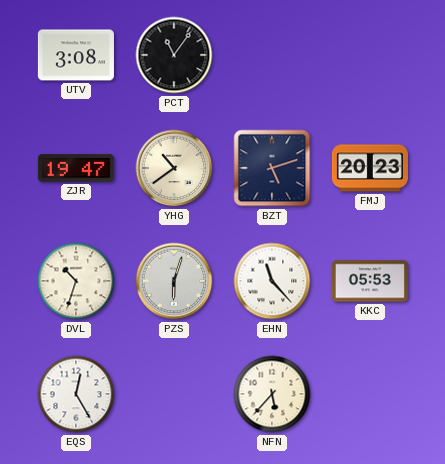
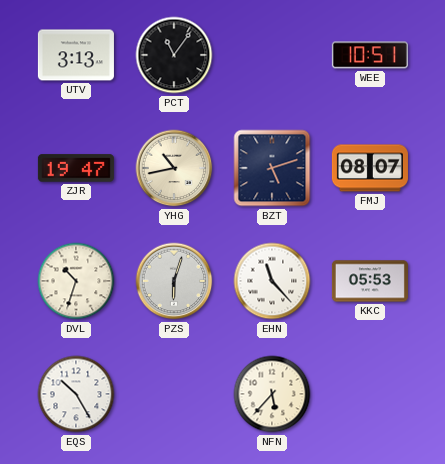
UTV: 3:08 -> 3:13 (76, 55)
WEE: none -> 10:51 (370, 55)
YHG: 10:39 -> 10:43 (174, 168)
FMJ: 20:23 -> 08:07 (370, 168)
EQS: 12:25 -> 10:25 (76, 394)
